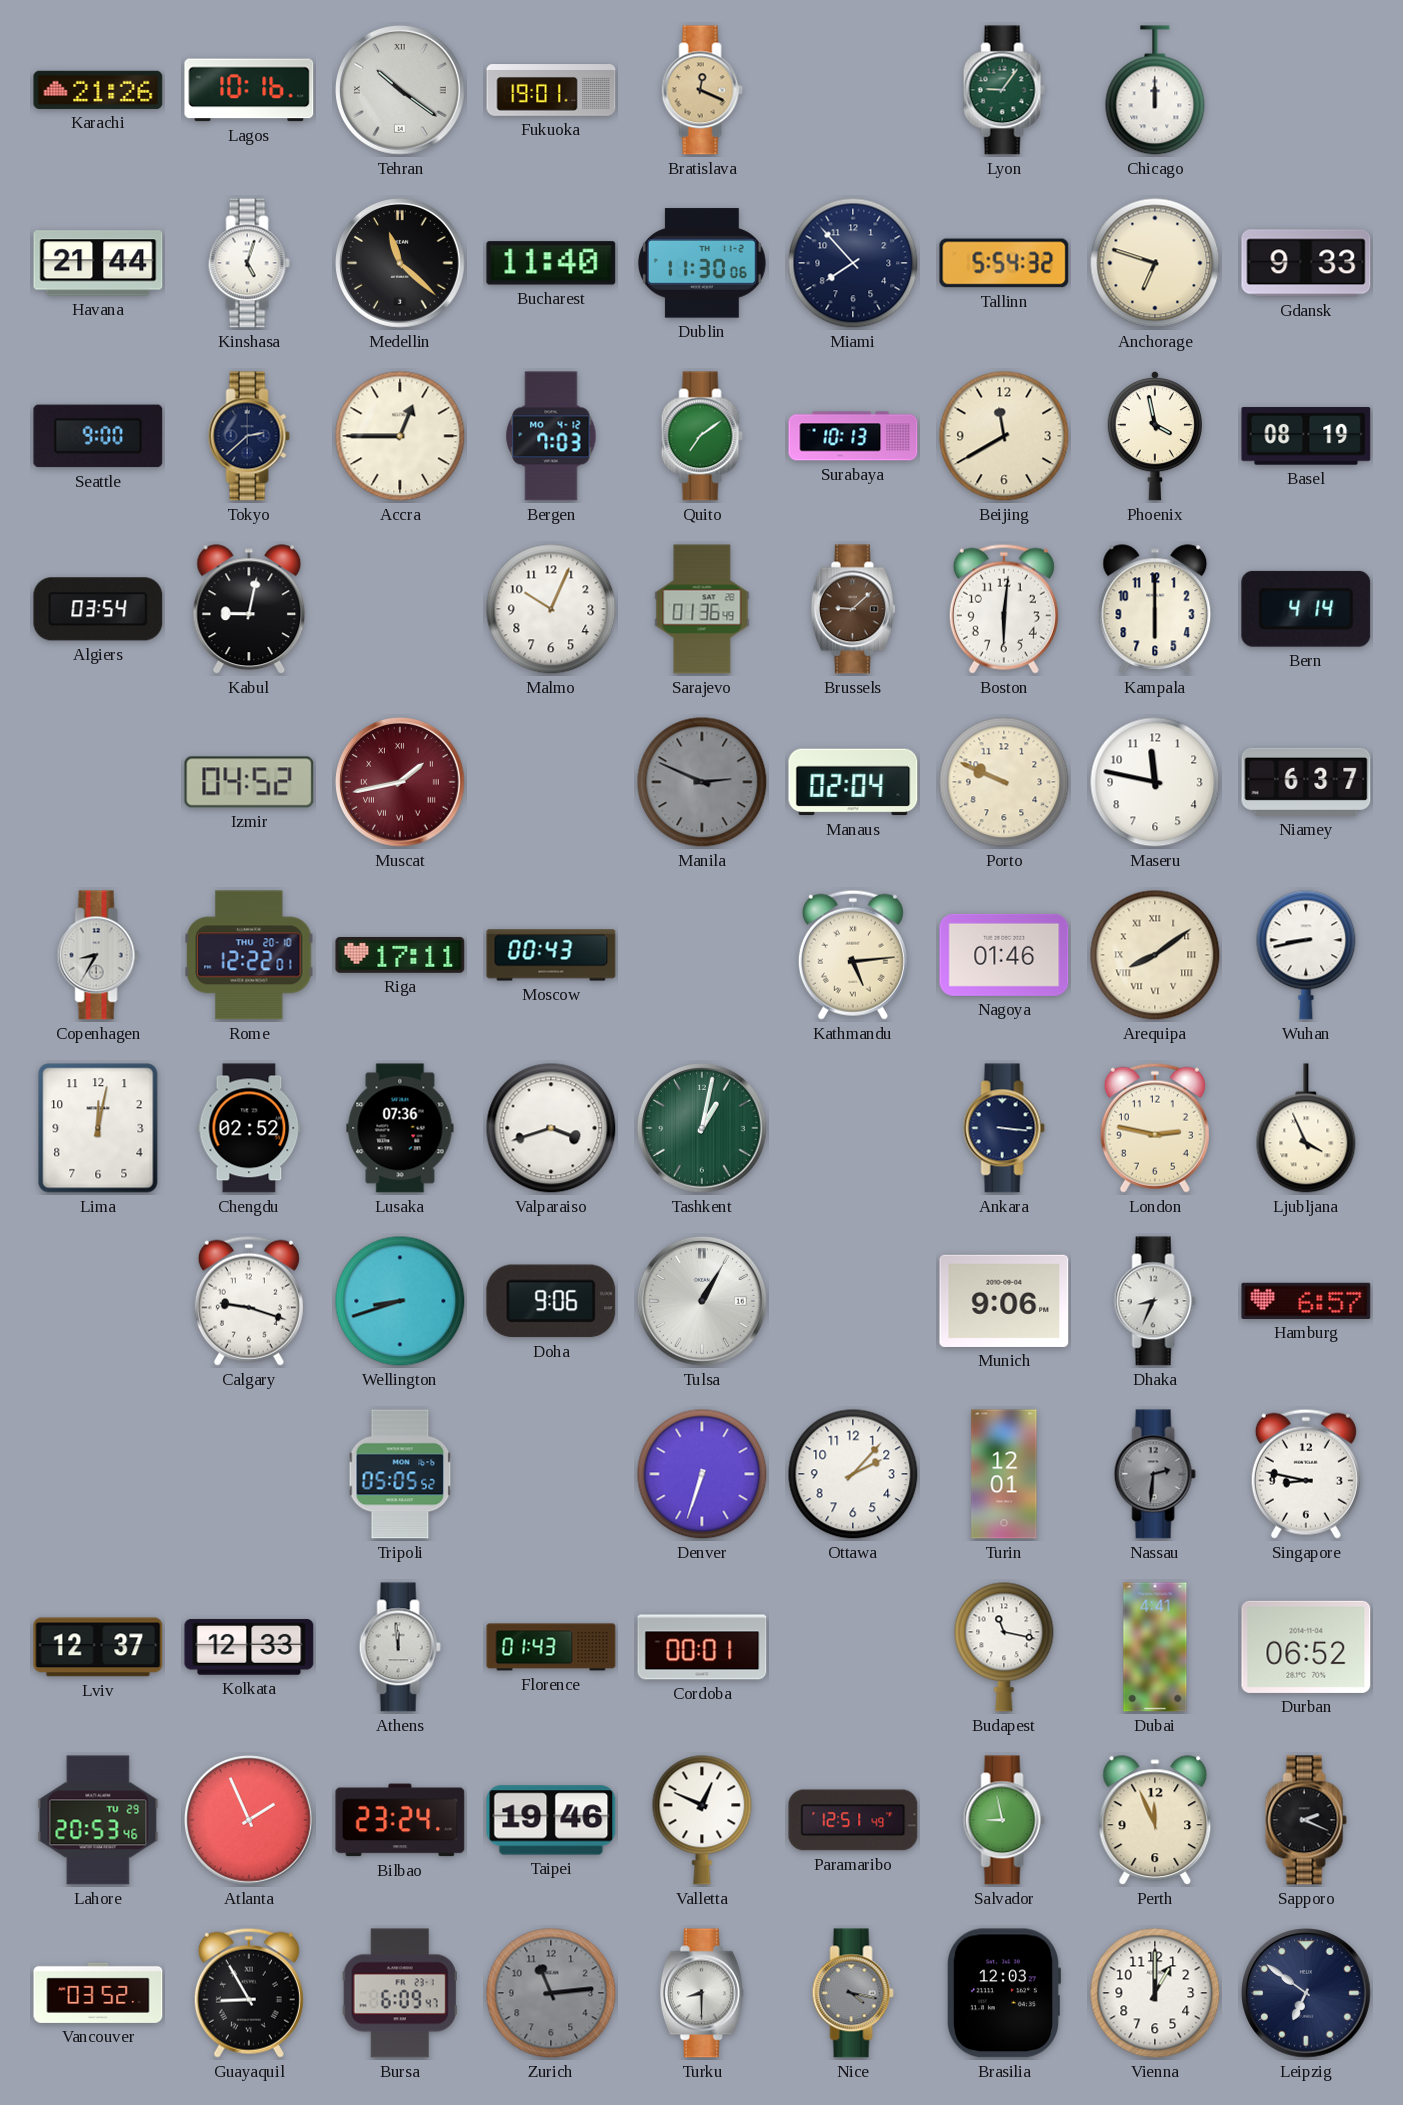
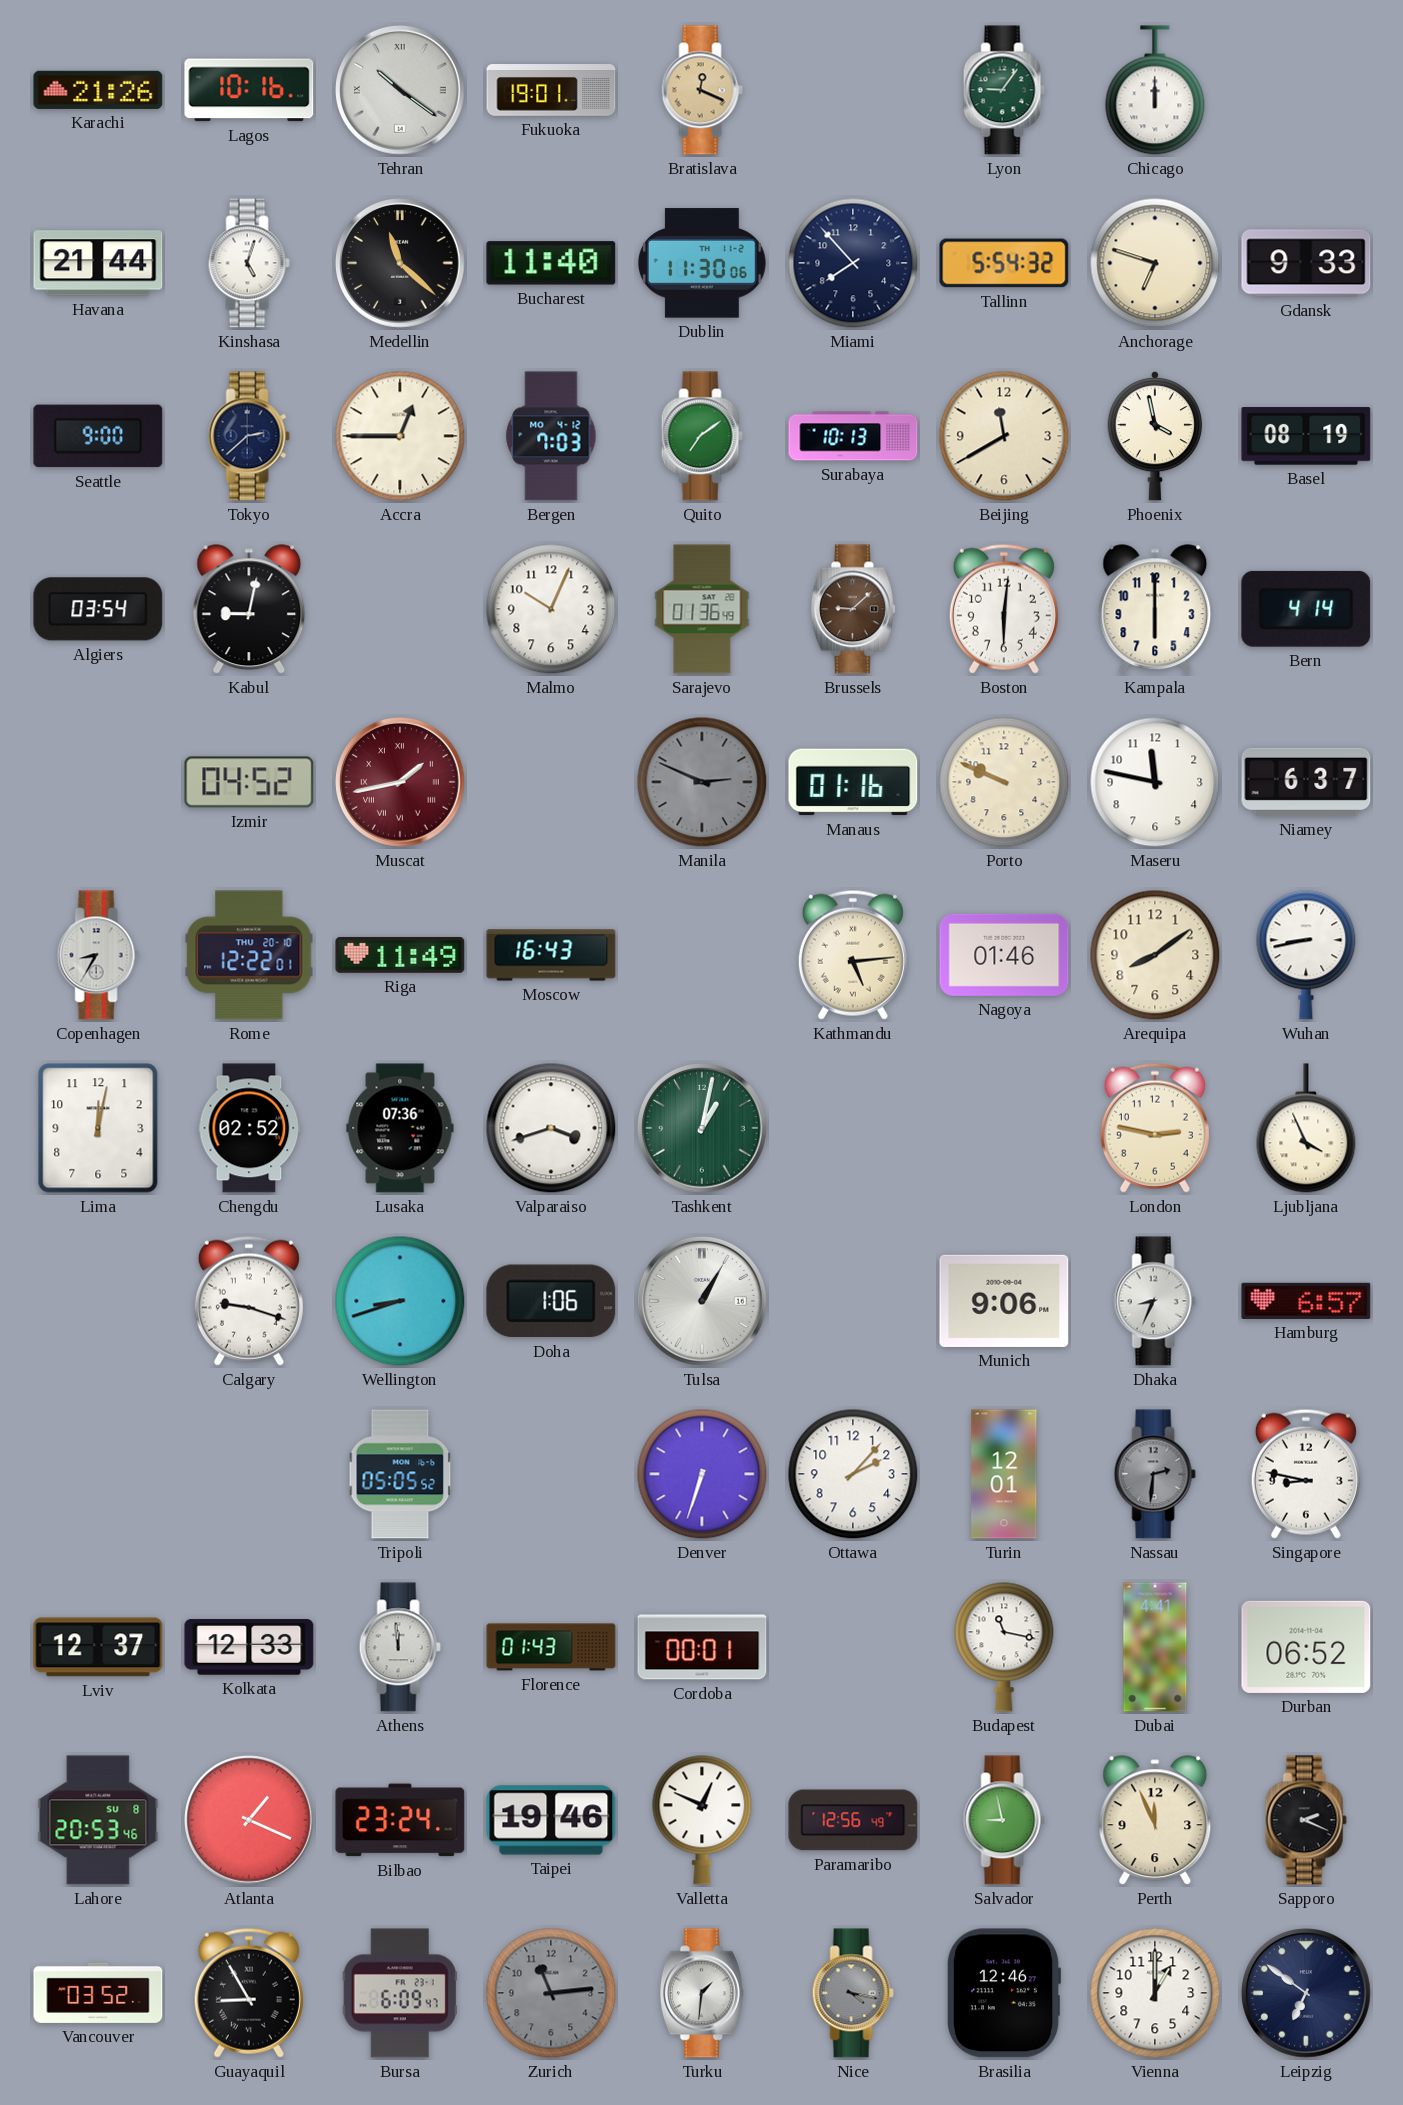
Manaus: 02:04 -> 01:16 (853, 782)
Riga: 17:11 -> 11:49 (400, 955)
Moscow: 00:43 -> 16:43 (551, 955)
Arequipa numerals: Roman -> Arabic (1155, 955)
Ankara: 3:16 -> none (1004, 1128)
Doha: 9:06 -> 1:06 (551, 1301)
Lahore date: TU 29 -> SU 8 (98, 1820)
Atlanta: 1:56 -> 1:19 (250, 1821)
Paramaribo: 12:51 -> 12:56 (853, 1820)
Turku: 8:30 -> 1:31 (702, 1993)
Brasilia: 12:03 -> 12:46 (1003, 1993)
